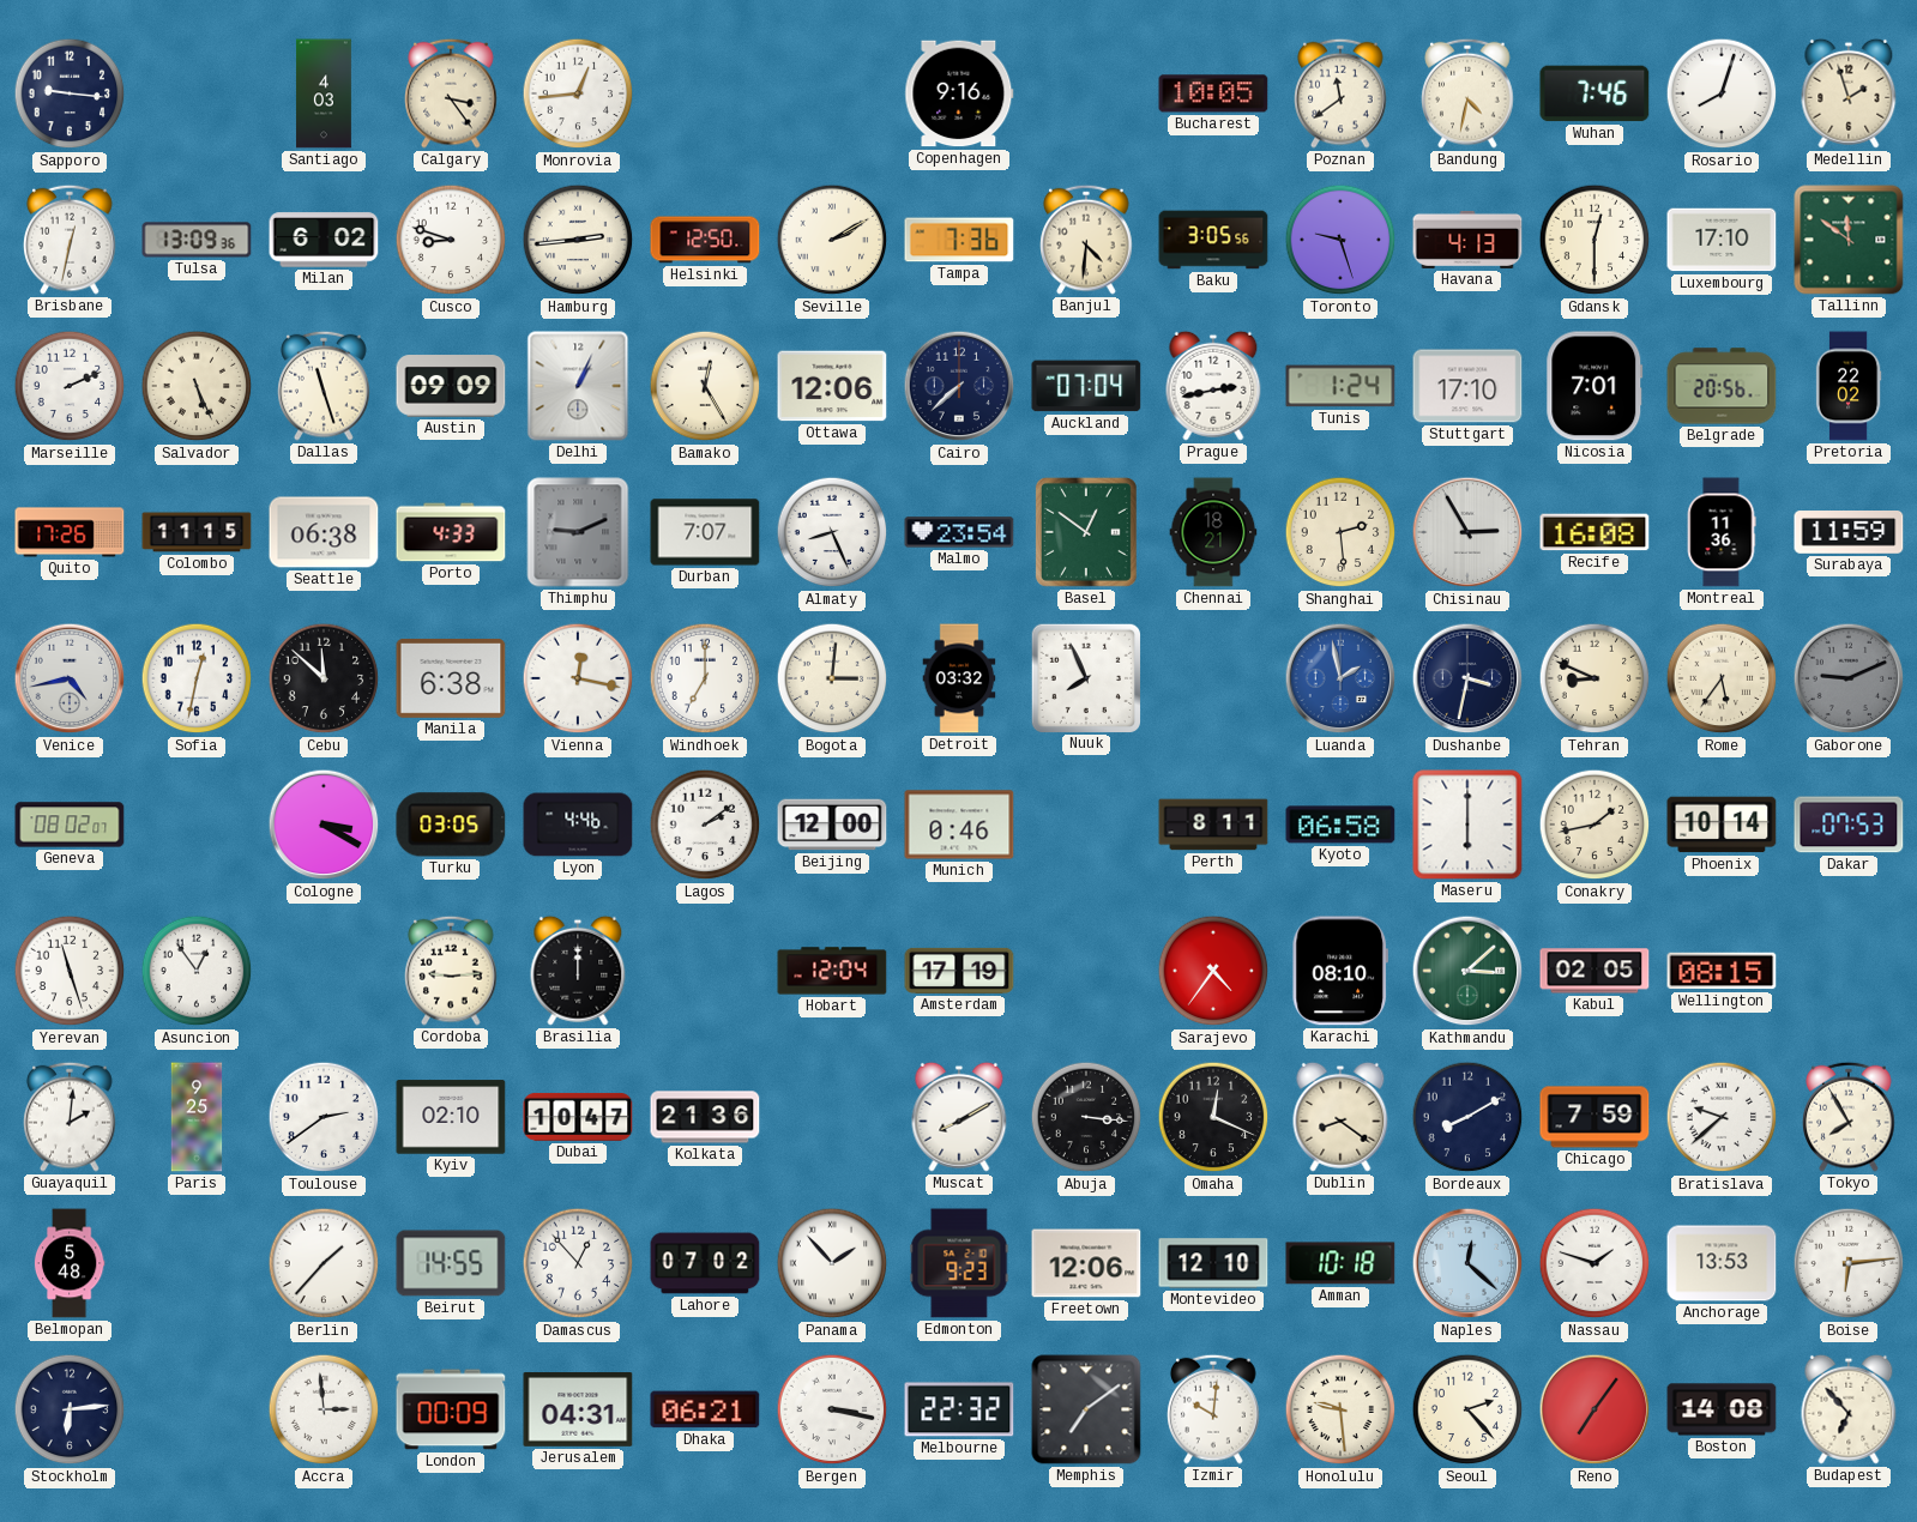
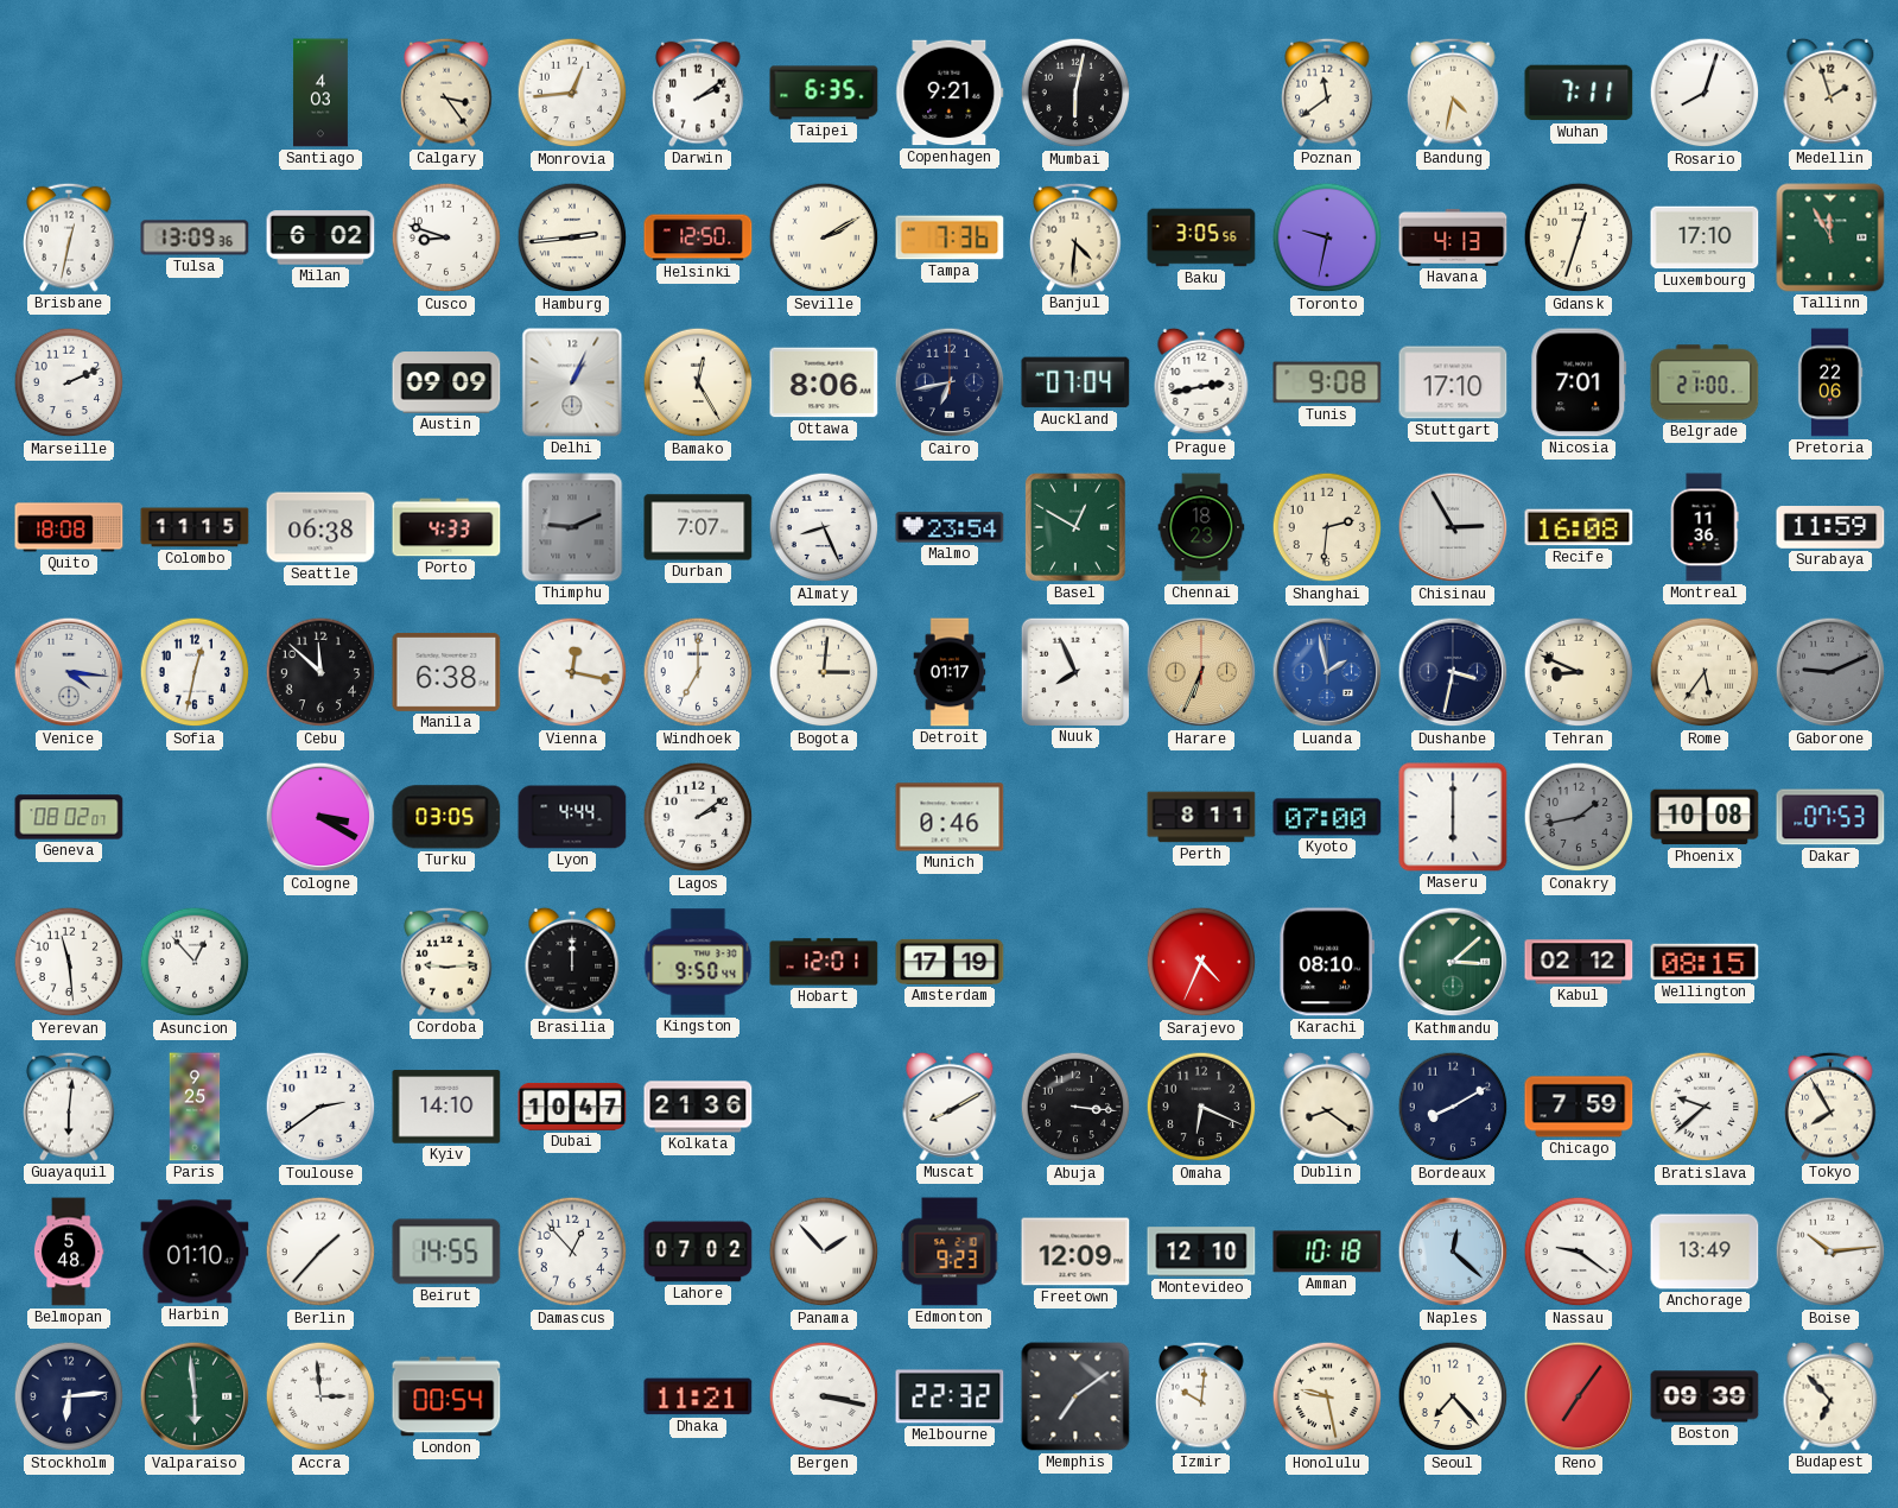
Sapporo: 9:16 -> none (70, 93)
Darwin: none -> 2:09 (698, 93)
Taipei: none -> 6:35 (824, 93)
Copenhagen: 9:16 -> 9:21 (950, 93)
Mumbai: none -> 6:02 (1075, 93)
Bucharest: 10:05 -> none (1213, 93)
Wuhan: 7:46 -> 7:11 (1579, 93)
Toronto: 9:27 -> 9:32 (1327, 237)
Gdansk: 12:30 -> 12:33 (1579, 237)
Tallinn: 11:51 -> 11:55 (1830, 237)
Salvador: 5:26 -> none (197, 386)
Dallas: 11:27 -> none (324, 386)
Ottawa: 12:06 -> 8:06 (824, 382)
Cairo: 7:38 -> 6:43 (950, 382)
Tunis: 1:24 -> 9:08 (1327, 382)
Belgrade: 20:56 -> 21:00 (1705, 382)
Pretoria: 22:02 -> 22:06 (1830, 382)
Quito: 17:26 -> 18:08 (69, 527)
Basel: 12:51 -> 12:50 (1075, 527)
Chennai: 18:21 -> 18:23 (1201, 527)
Shanghai: 2:29 -> 2:31 (1327, 527)
Venice: 4:43 -> 4:16 (69, 672)
Detroit: 03:32 -> 01:17 (950, 672)
Harare: none -> 6:34 (1201, 672)
Lyon: 4:46 -> 4:44 (572, 817)
Beijing: 12:00 -> none (832, 825)
Kyoto: 06:58 -> 07:00 (1327, 817)
Conakry dial: cream -> grey (1579, 817)
Phoenix: 10:14 -> 10:08 (1705, 817)
Yerevan: 11:27 -> 11:29 (69, 962)
Asuncion: 12:54 -> 12:53 (195, 962)
Kingston: none -> 9:50 (698, 962)
Hobart: 12:04 -> 12:01 (824, 962)
Sarajevo: 4:36 -> 4:34 (1201, 962)
Kabul: 02:05 -> 02:12 (1579, 962)
Guayaquil: 2:01 -> 6:01 (69, 1107)
Kyiv: 02:10 -> 14:10 (446, 1107)
Omaha: 12:19 -> 6:19 (1201, 1107)
Harbin: none -> 01:10 (195, 1252)
Freetown: 12:06 -> 12:09 (1075, 1252)
Nassau: 1:48 -> 9:21 (1579, 1252)
Anchorage: 13:53 -> 13:49 (1705, 1252)
Boise: 6:14 -> 10:14 (1830, 1252)
Valparaiso: none -> 5:59 (195, 1396)
London: 00:09 -> 00:54 (446, 1396)
Jerusalem: 04:31 -> none (578, 1411)
Dhaka: 06:21 -> 11:21 (698, 1396)
Honolulu: 9:29 -> 9:28 (1327, 1396)
Seoul: 2:23 -> 7:23 (1453, 1396)
Boston: 14:08 -> 09:39 (1705, 1396)
